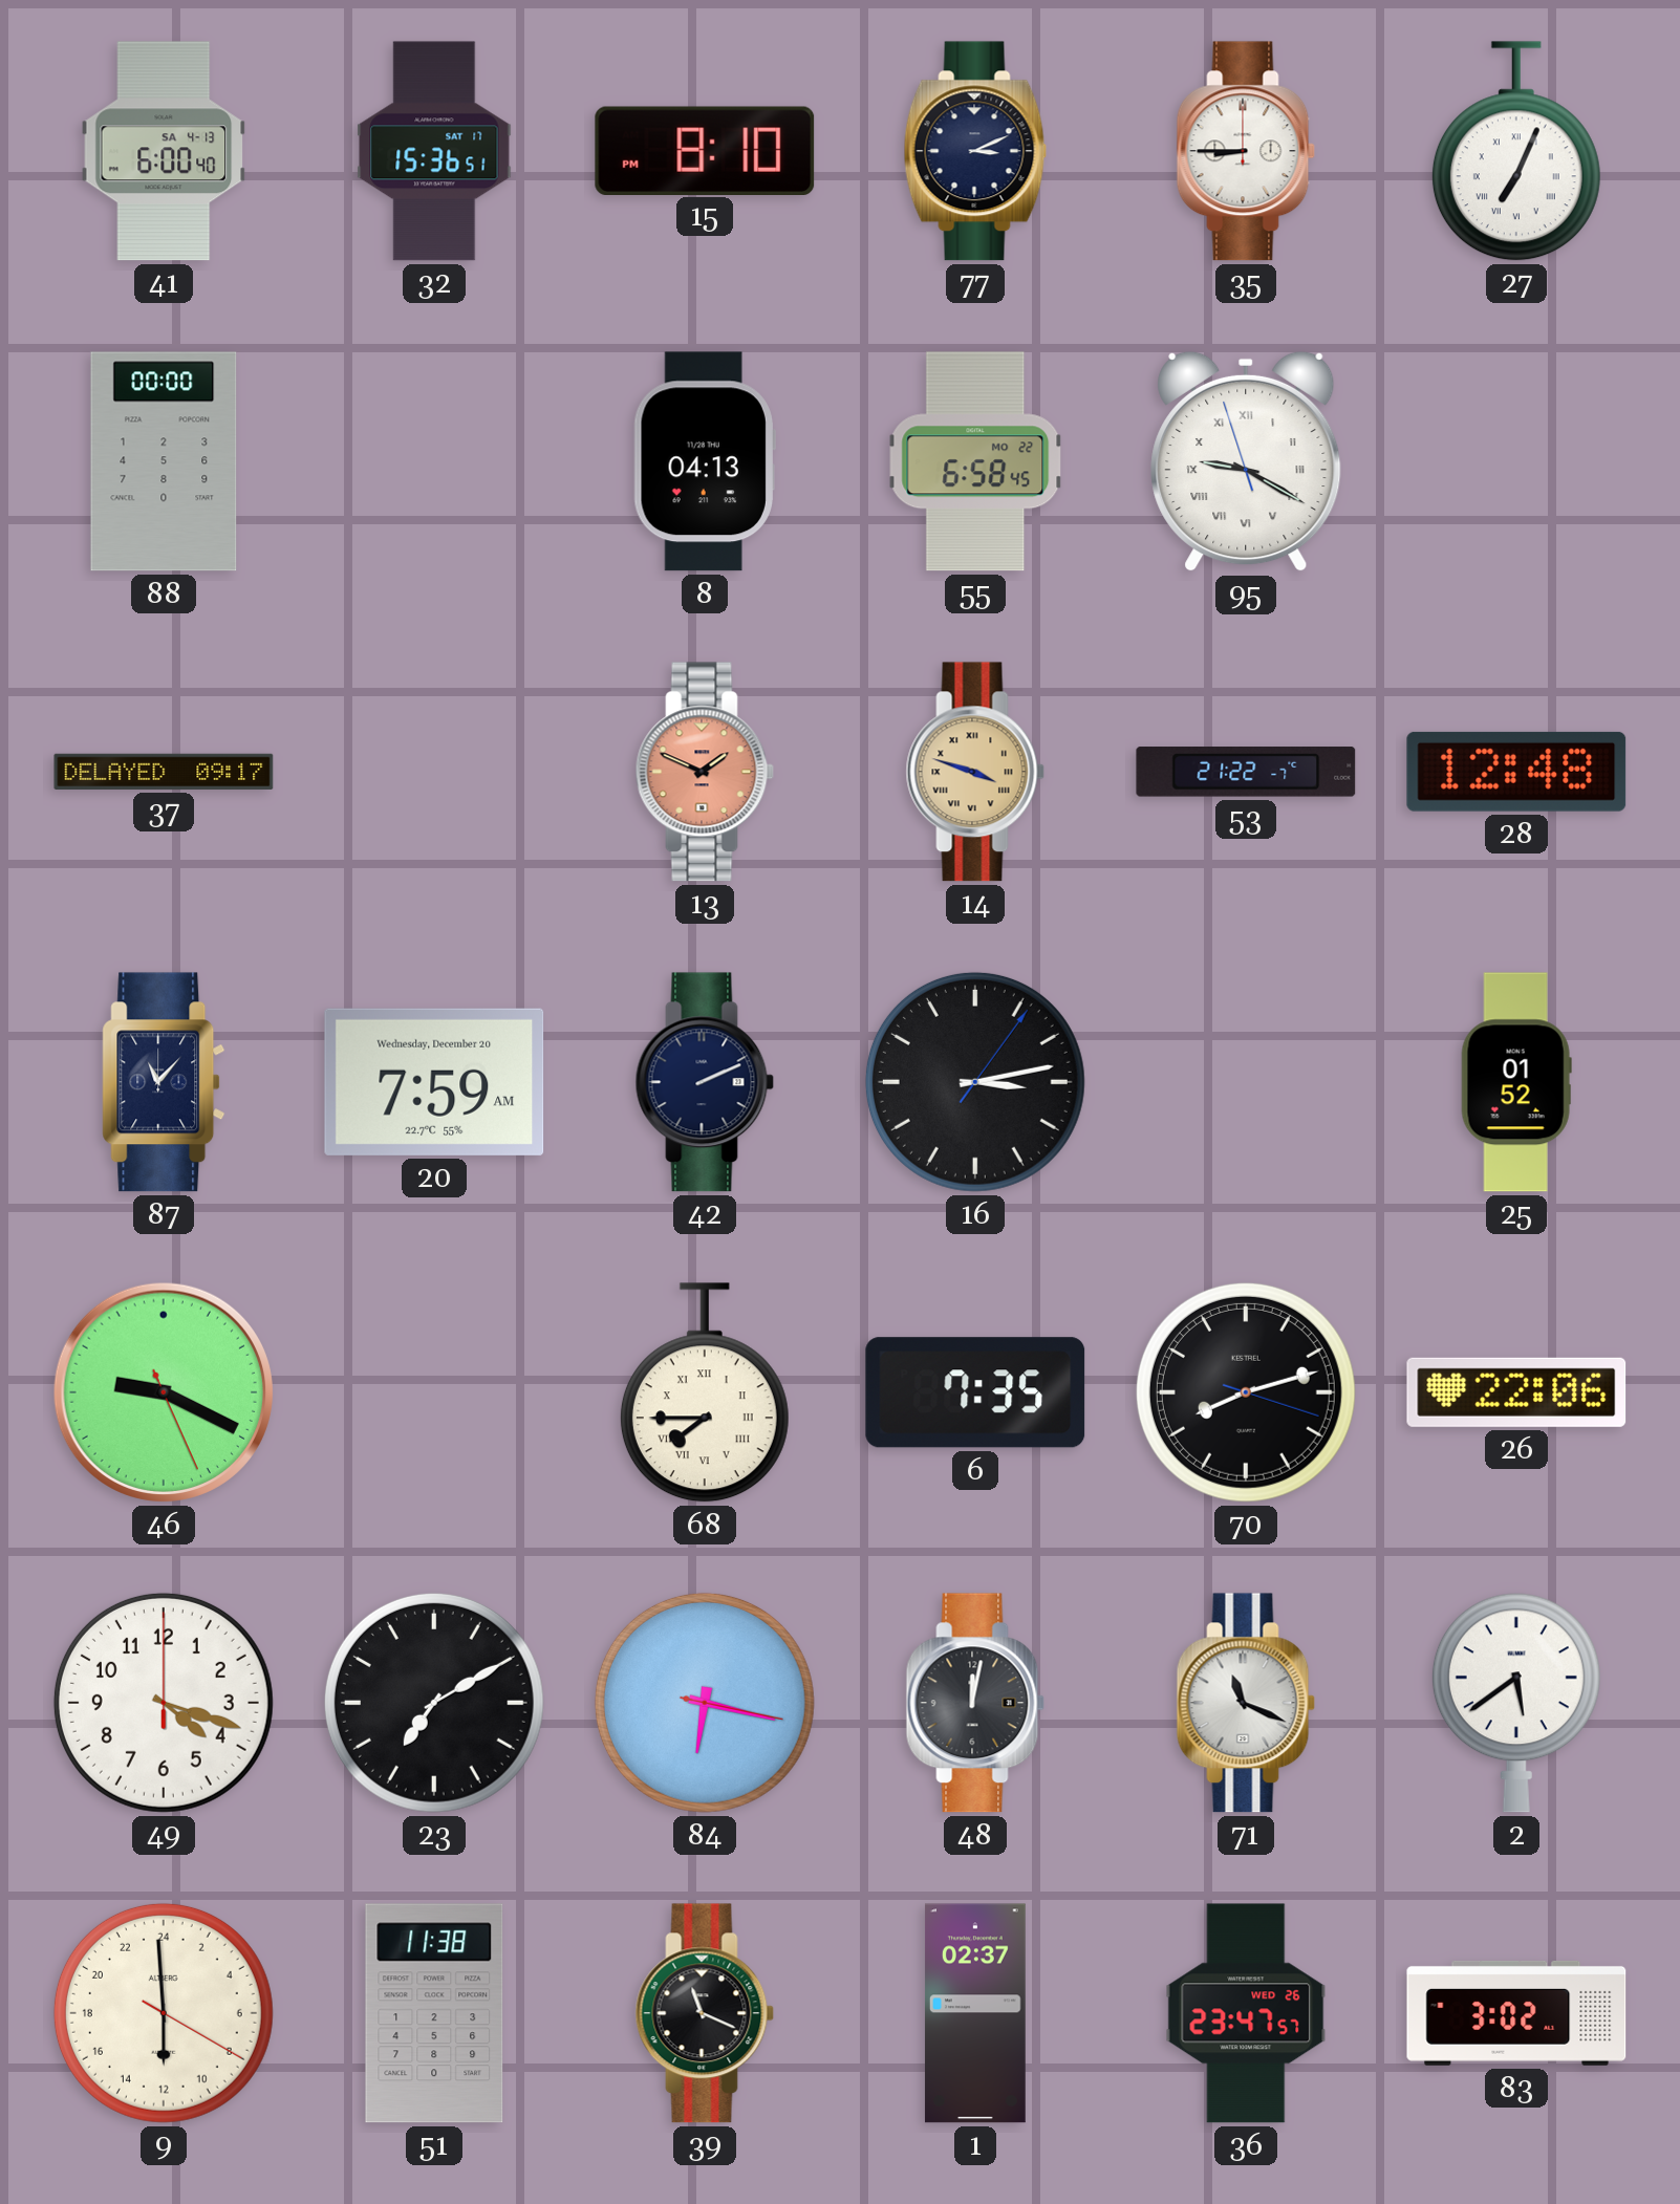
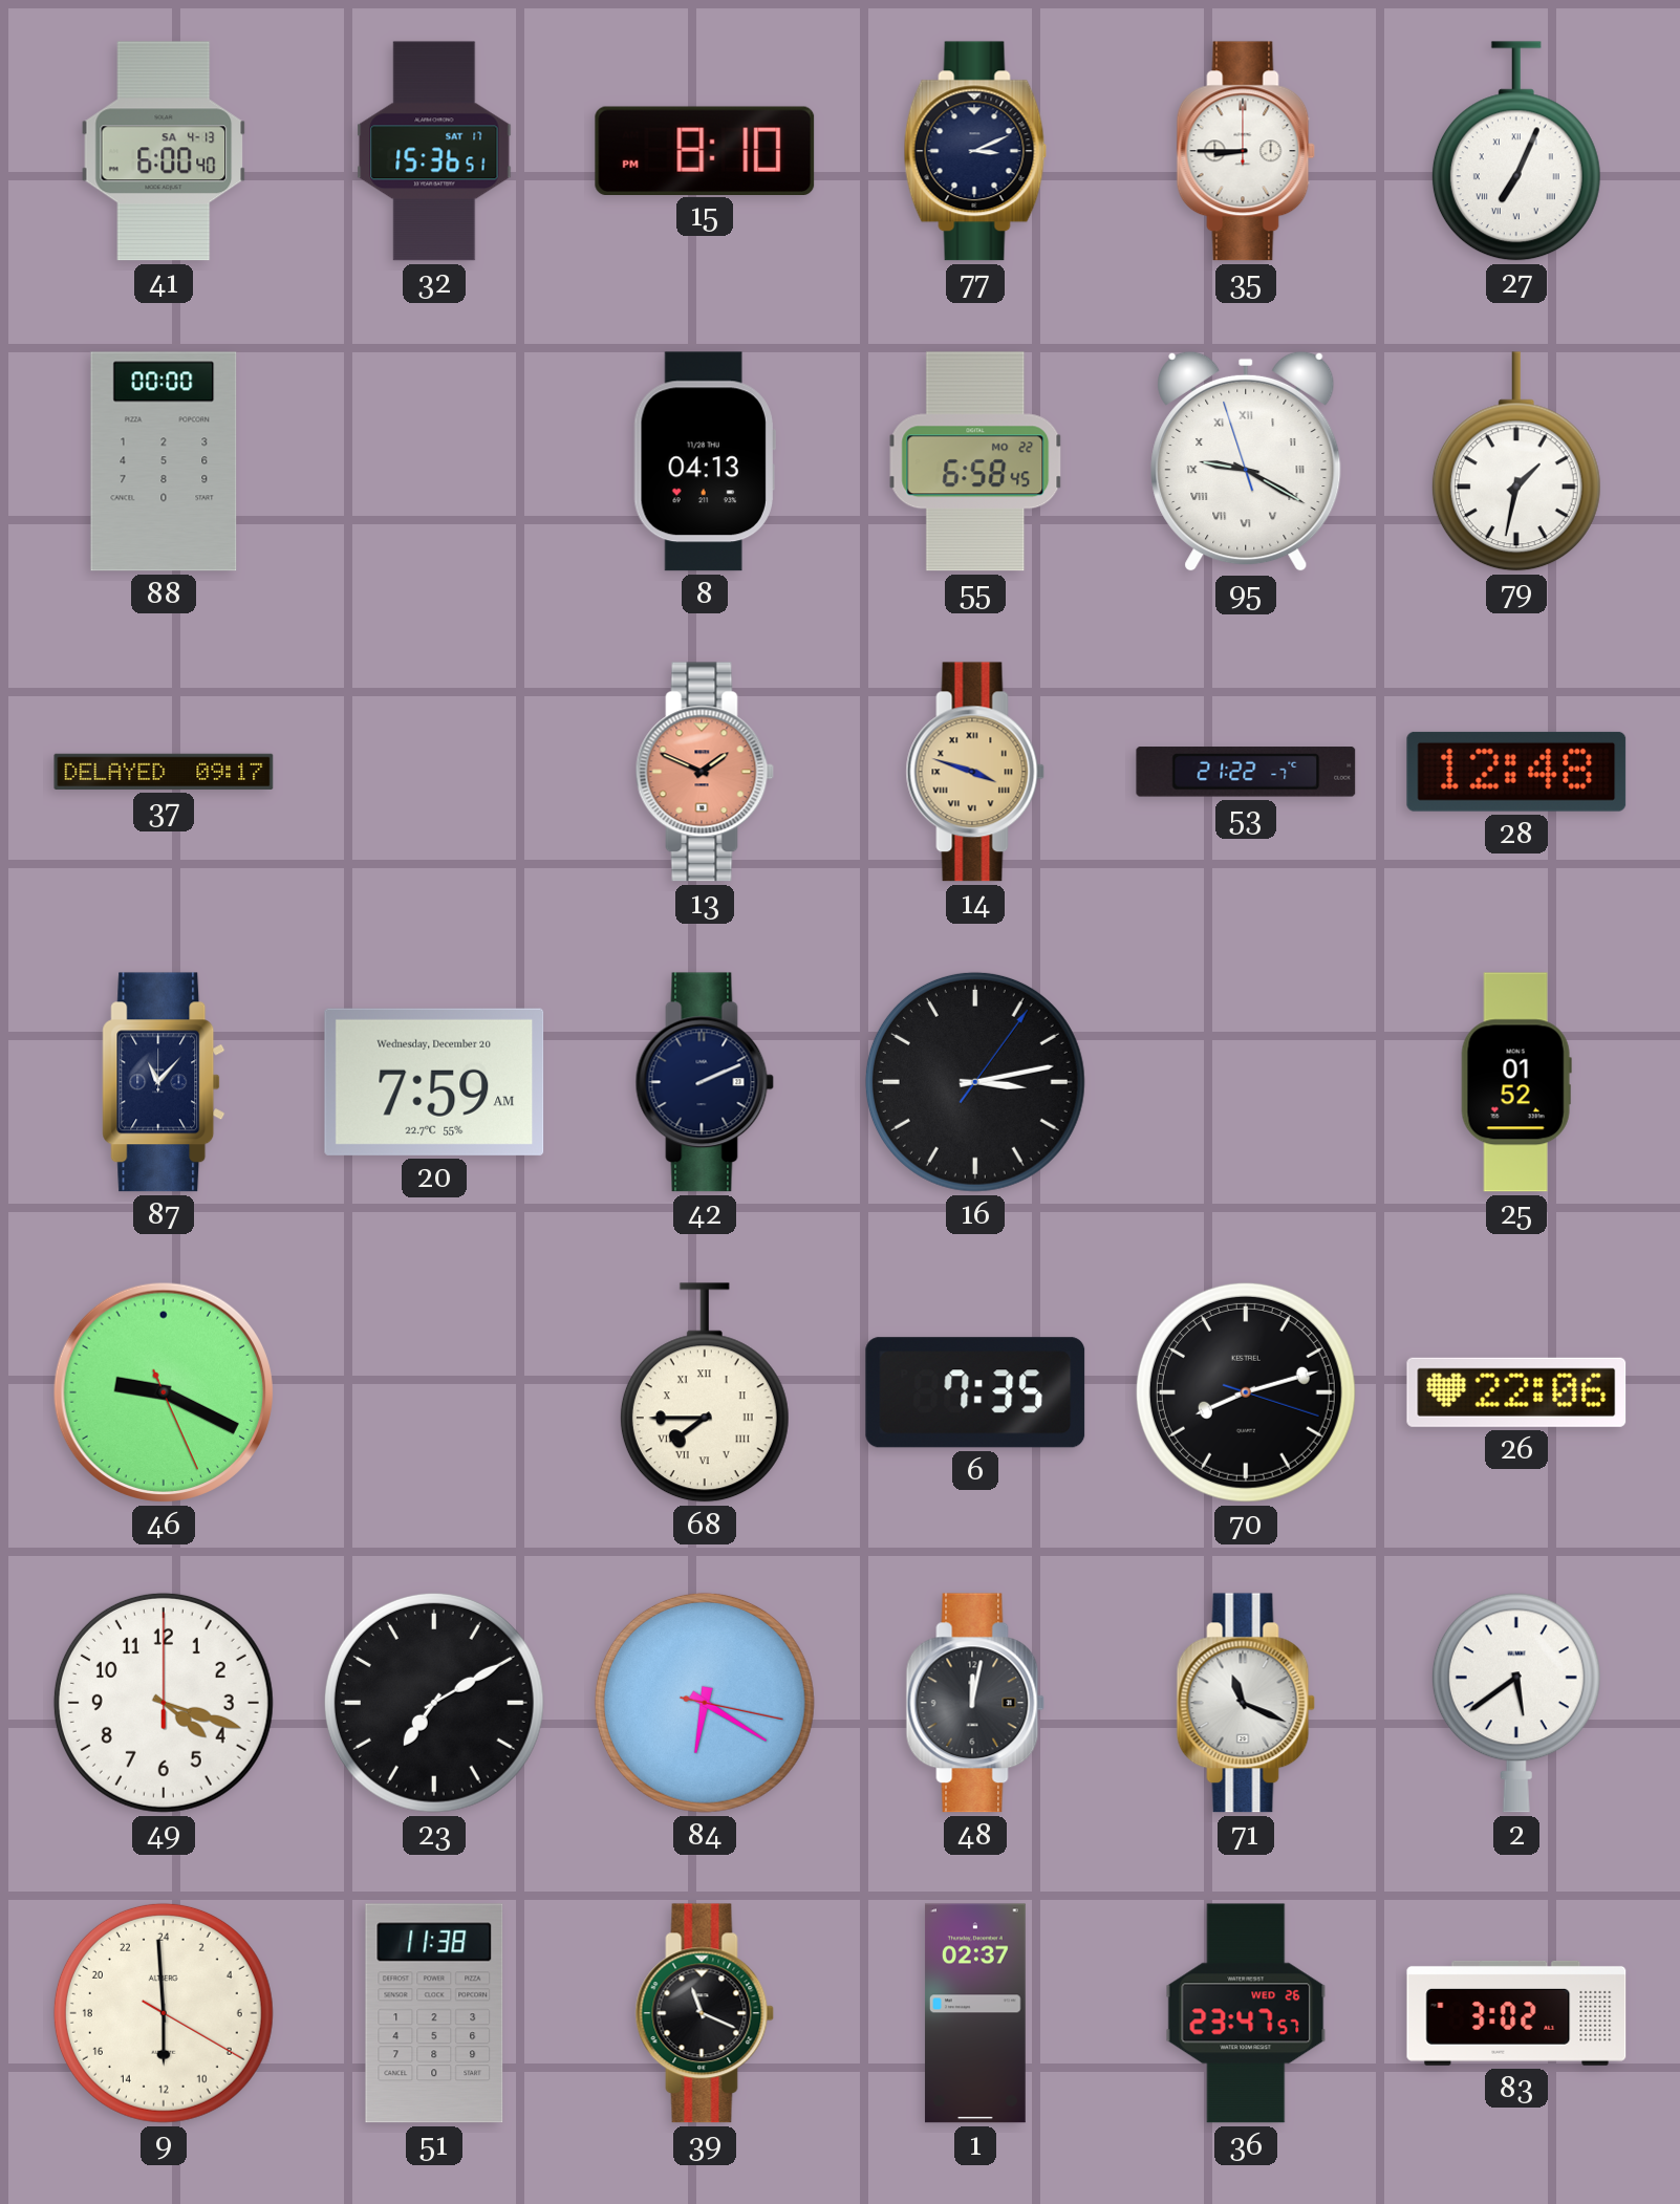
79: none -> 1:32 (1516, 461)
84: 6:17 -> 6:20 (705, 1703)
